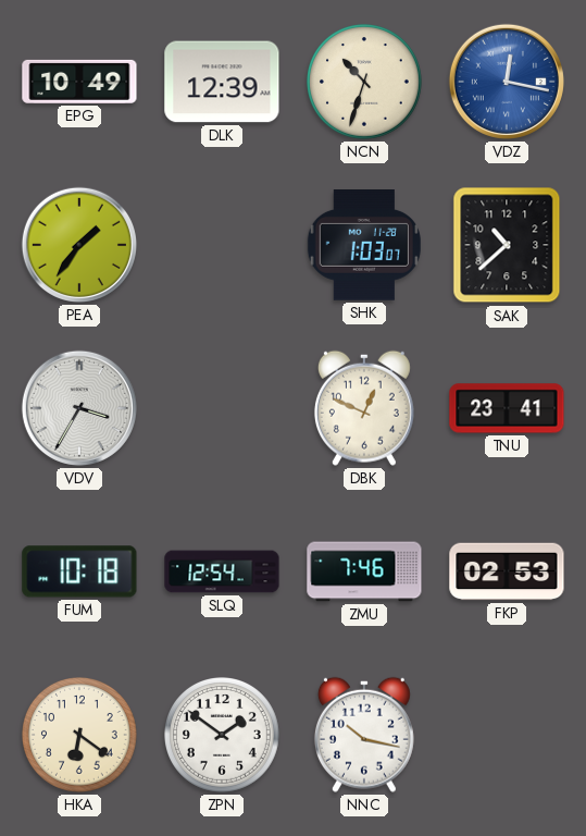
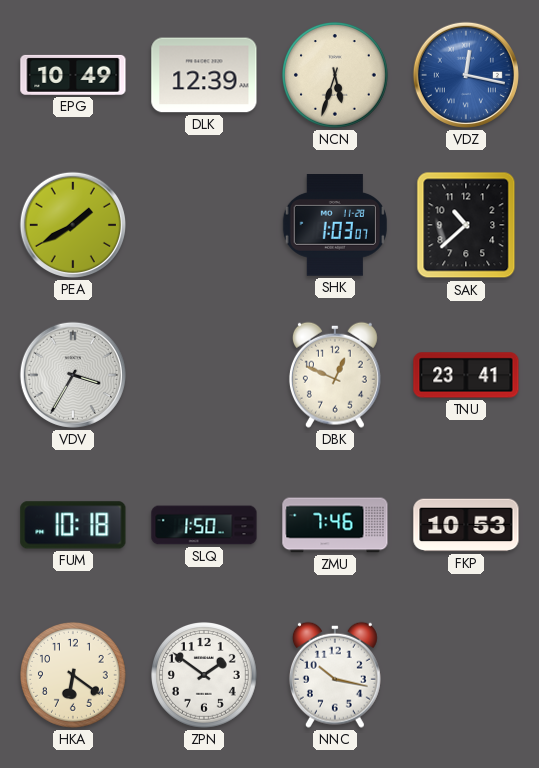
NCN: 10:33 -> 5:33 (336, 76)
PEA: 1:36 -> 1:40 (73, 225)
SLQ: 12:54 -> 1:50 (204, 525)
FKP: 02:53 -> 10:53 (466, 525)
